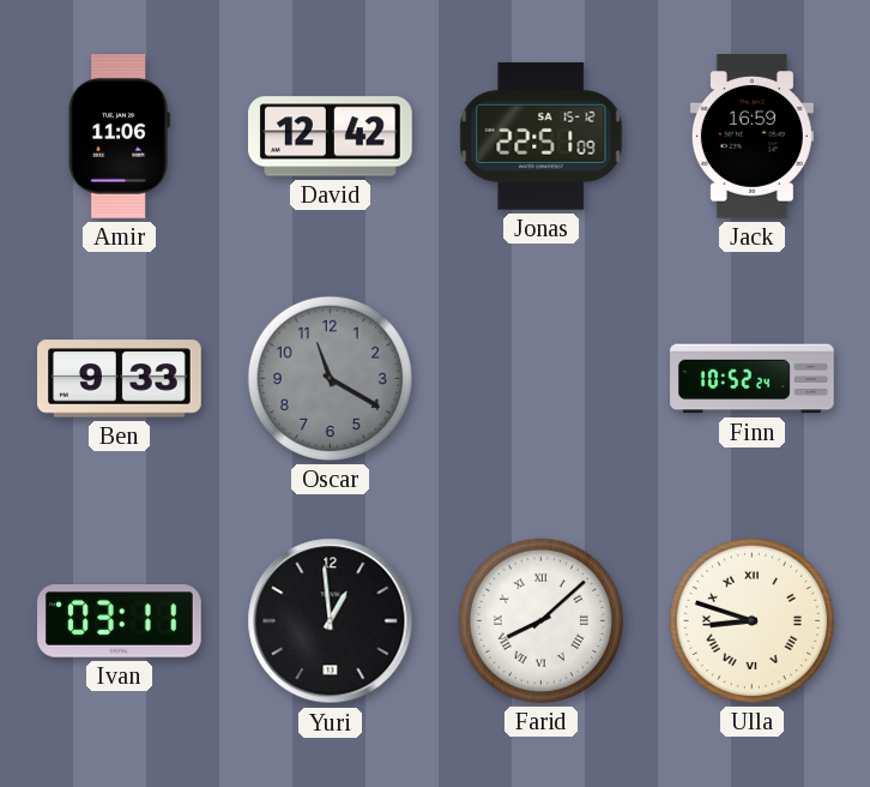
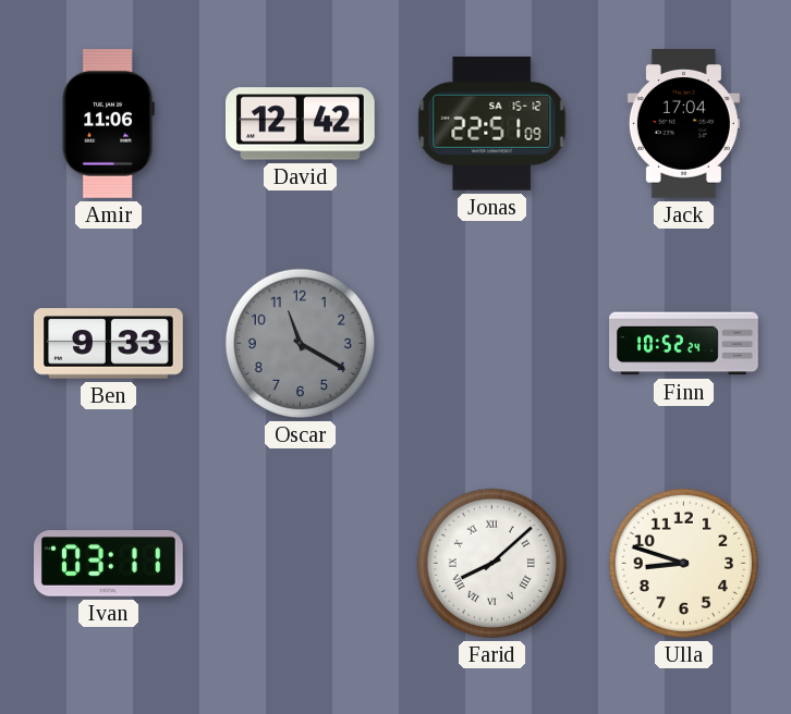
Jack: 16:59 -> 17:04 (683, 124)
Yuri: 12:59 -> none (331, 621)
Ulla numerals: Roman -> Arabic (683, 563)
